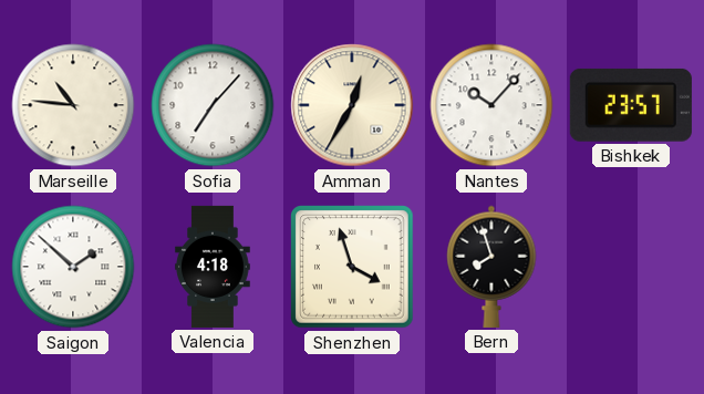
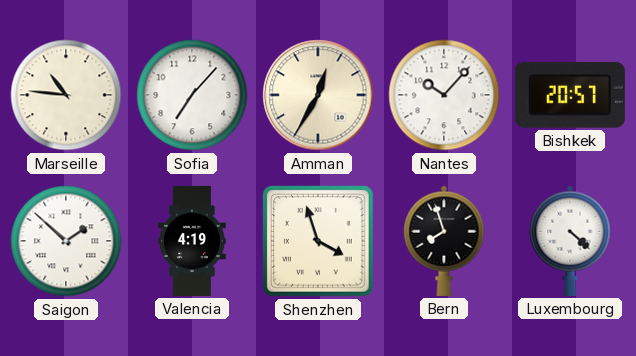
Bishkek: 23:57 -> 20:57 (570, 95)
Valencia: 4:18 -> 4:19 (192, 241)
Luxembourg: none -> 4:22 (570, 241)
